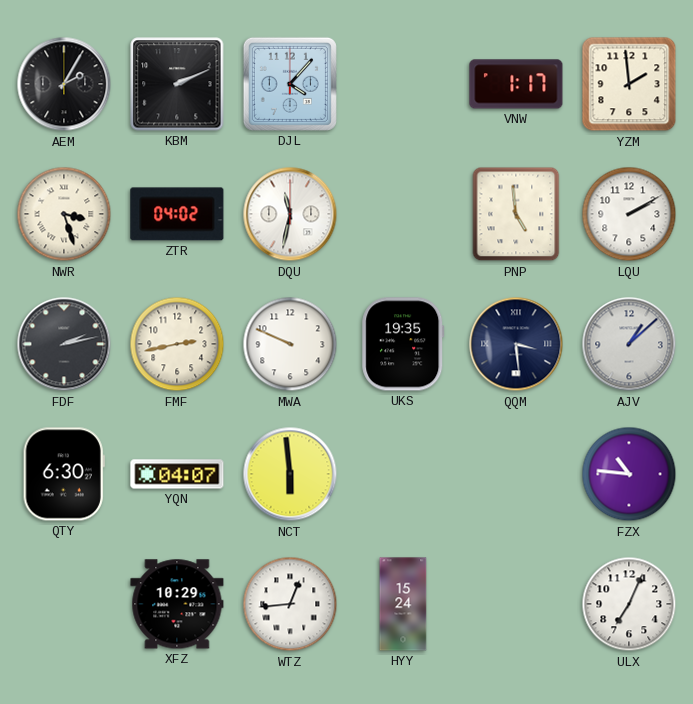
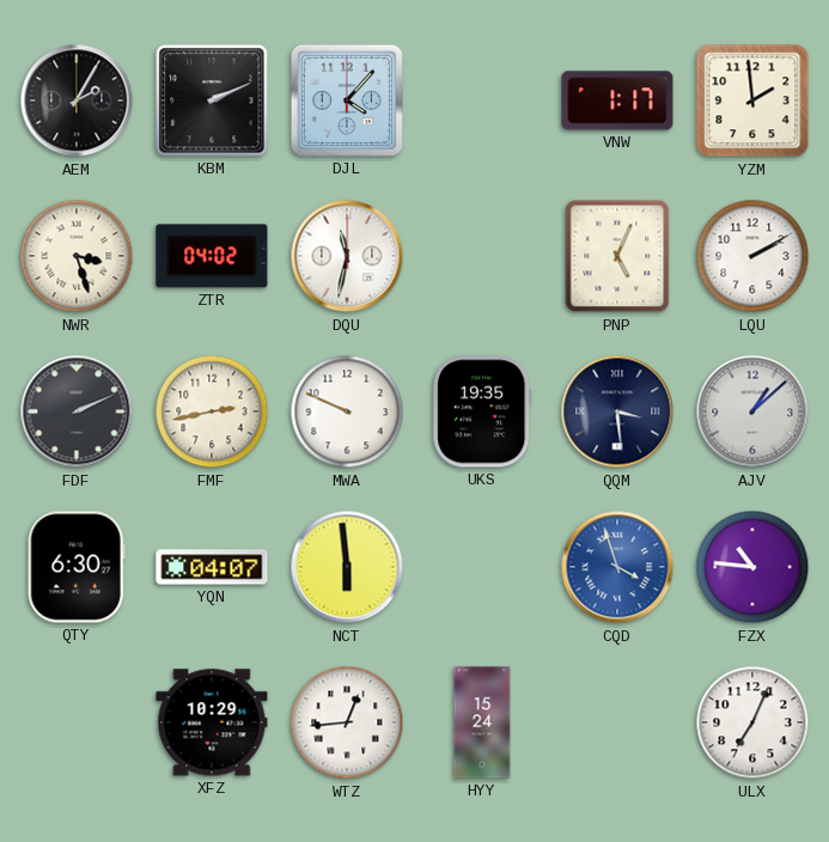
PNP: 4:59 -> 5:04 (617, 256)
FDF: 2:13 -> 2:11 (77, 411)
CQD: none -> 3:57 (617, 567)
